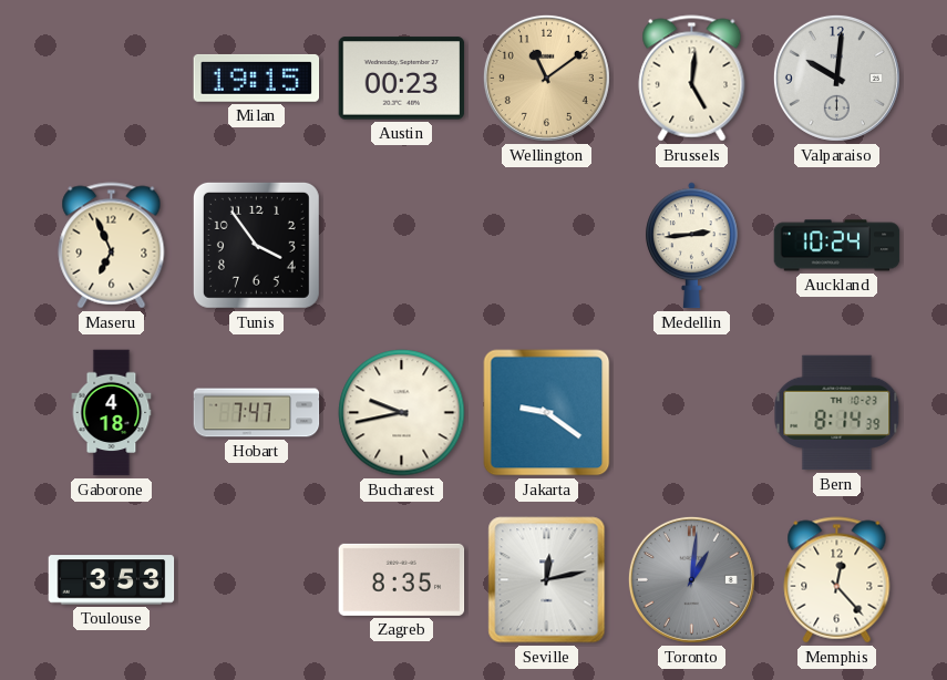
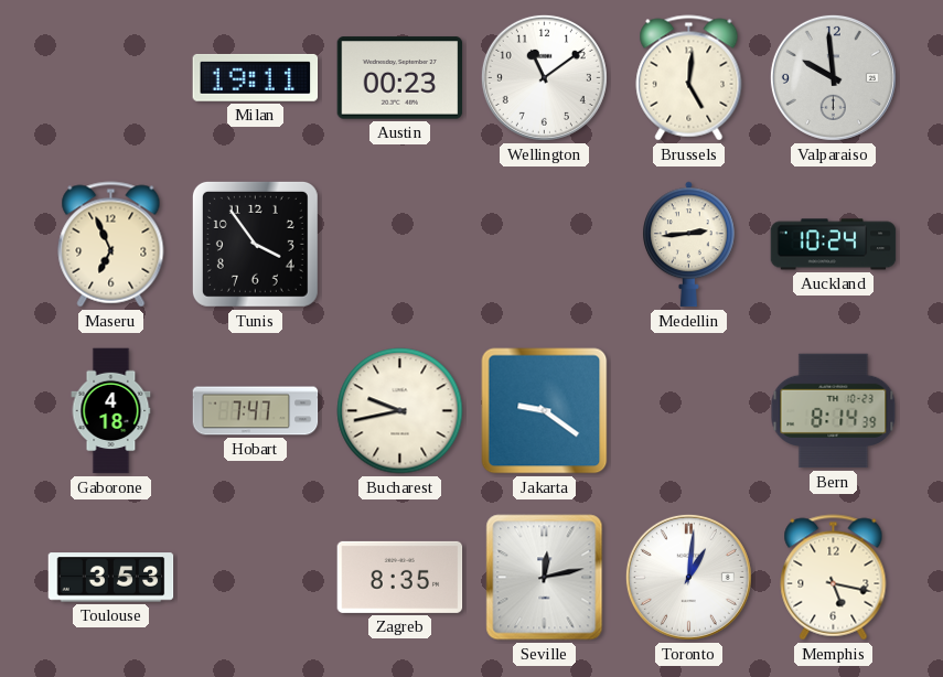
Milan: 19:15 -> 19:11 (256, 77)
Wellington dial: champagne -> white (544, 77)
Valparaiso: 10:01 -> 9:59 (833, 77)
Toronto dial: grey -> white (688, 577)
Memphis: 12:23 -> 5:17 (834, 578)
